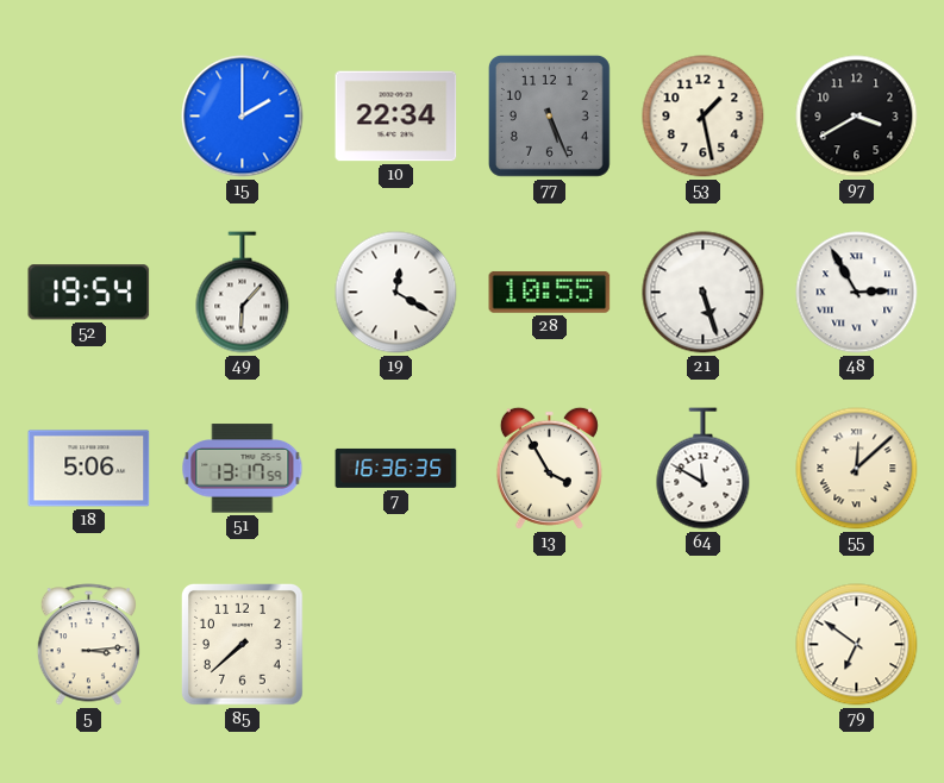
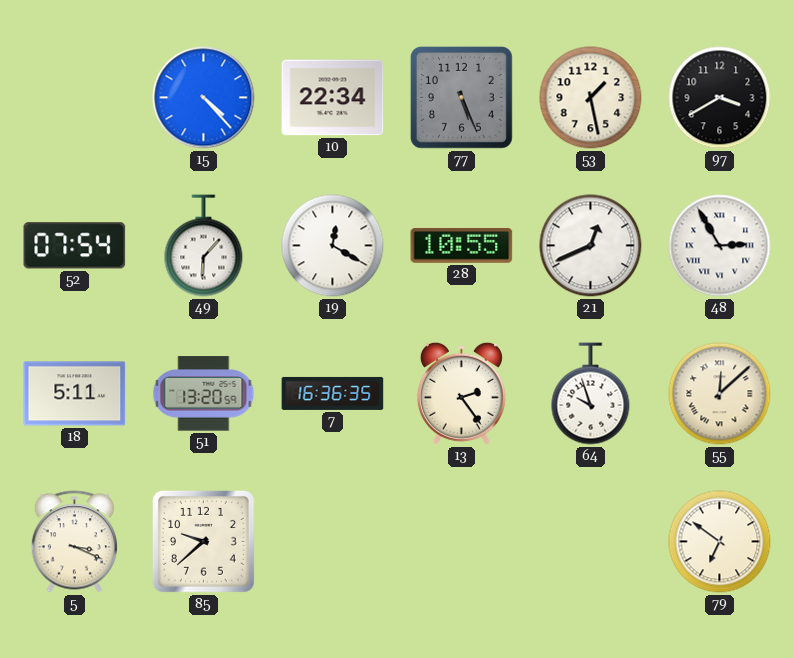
15: 2:00 -> 4:23 (204, 98)
52: 19:54 -> 07:54 (75, 246)
21: 5:27 -> 12:41 (591, 246)
18: 5:06 -> 5:11 (75, 394)
51: 13:17 -> 13:20 (204, 394)
13: 3:55 -> 2:24 (461, 393)
64: 11:50 -> 9:57 (591, 394)
5: 3:14 -> 3:19 (74, 542)
85: 7:38 -> 9:38 (203, 541)
